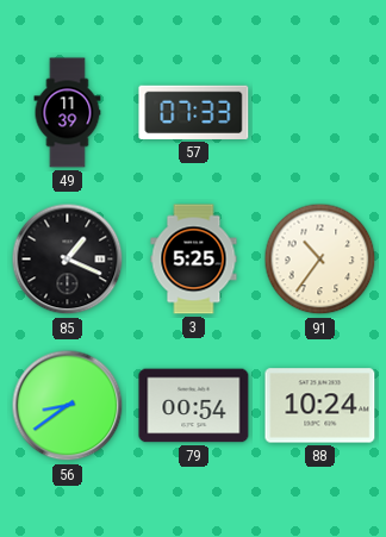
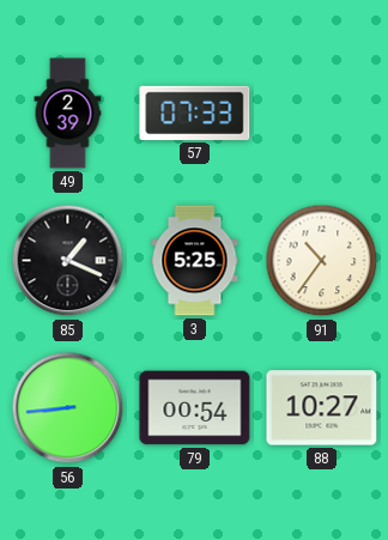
49: 11:39 -> 2:39 (68, 114)
56: 8:39 -> 8:44 (68, 408)
88: 10:24 -> 10:27 (322, 408)
